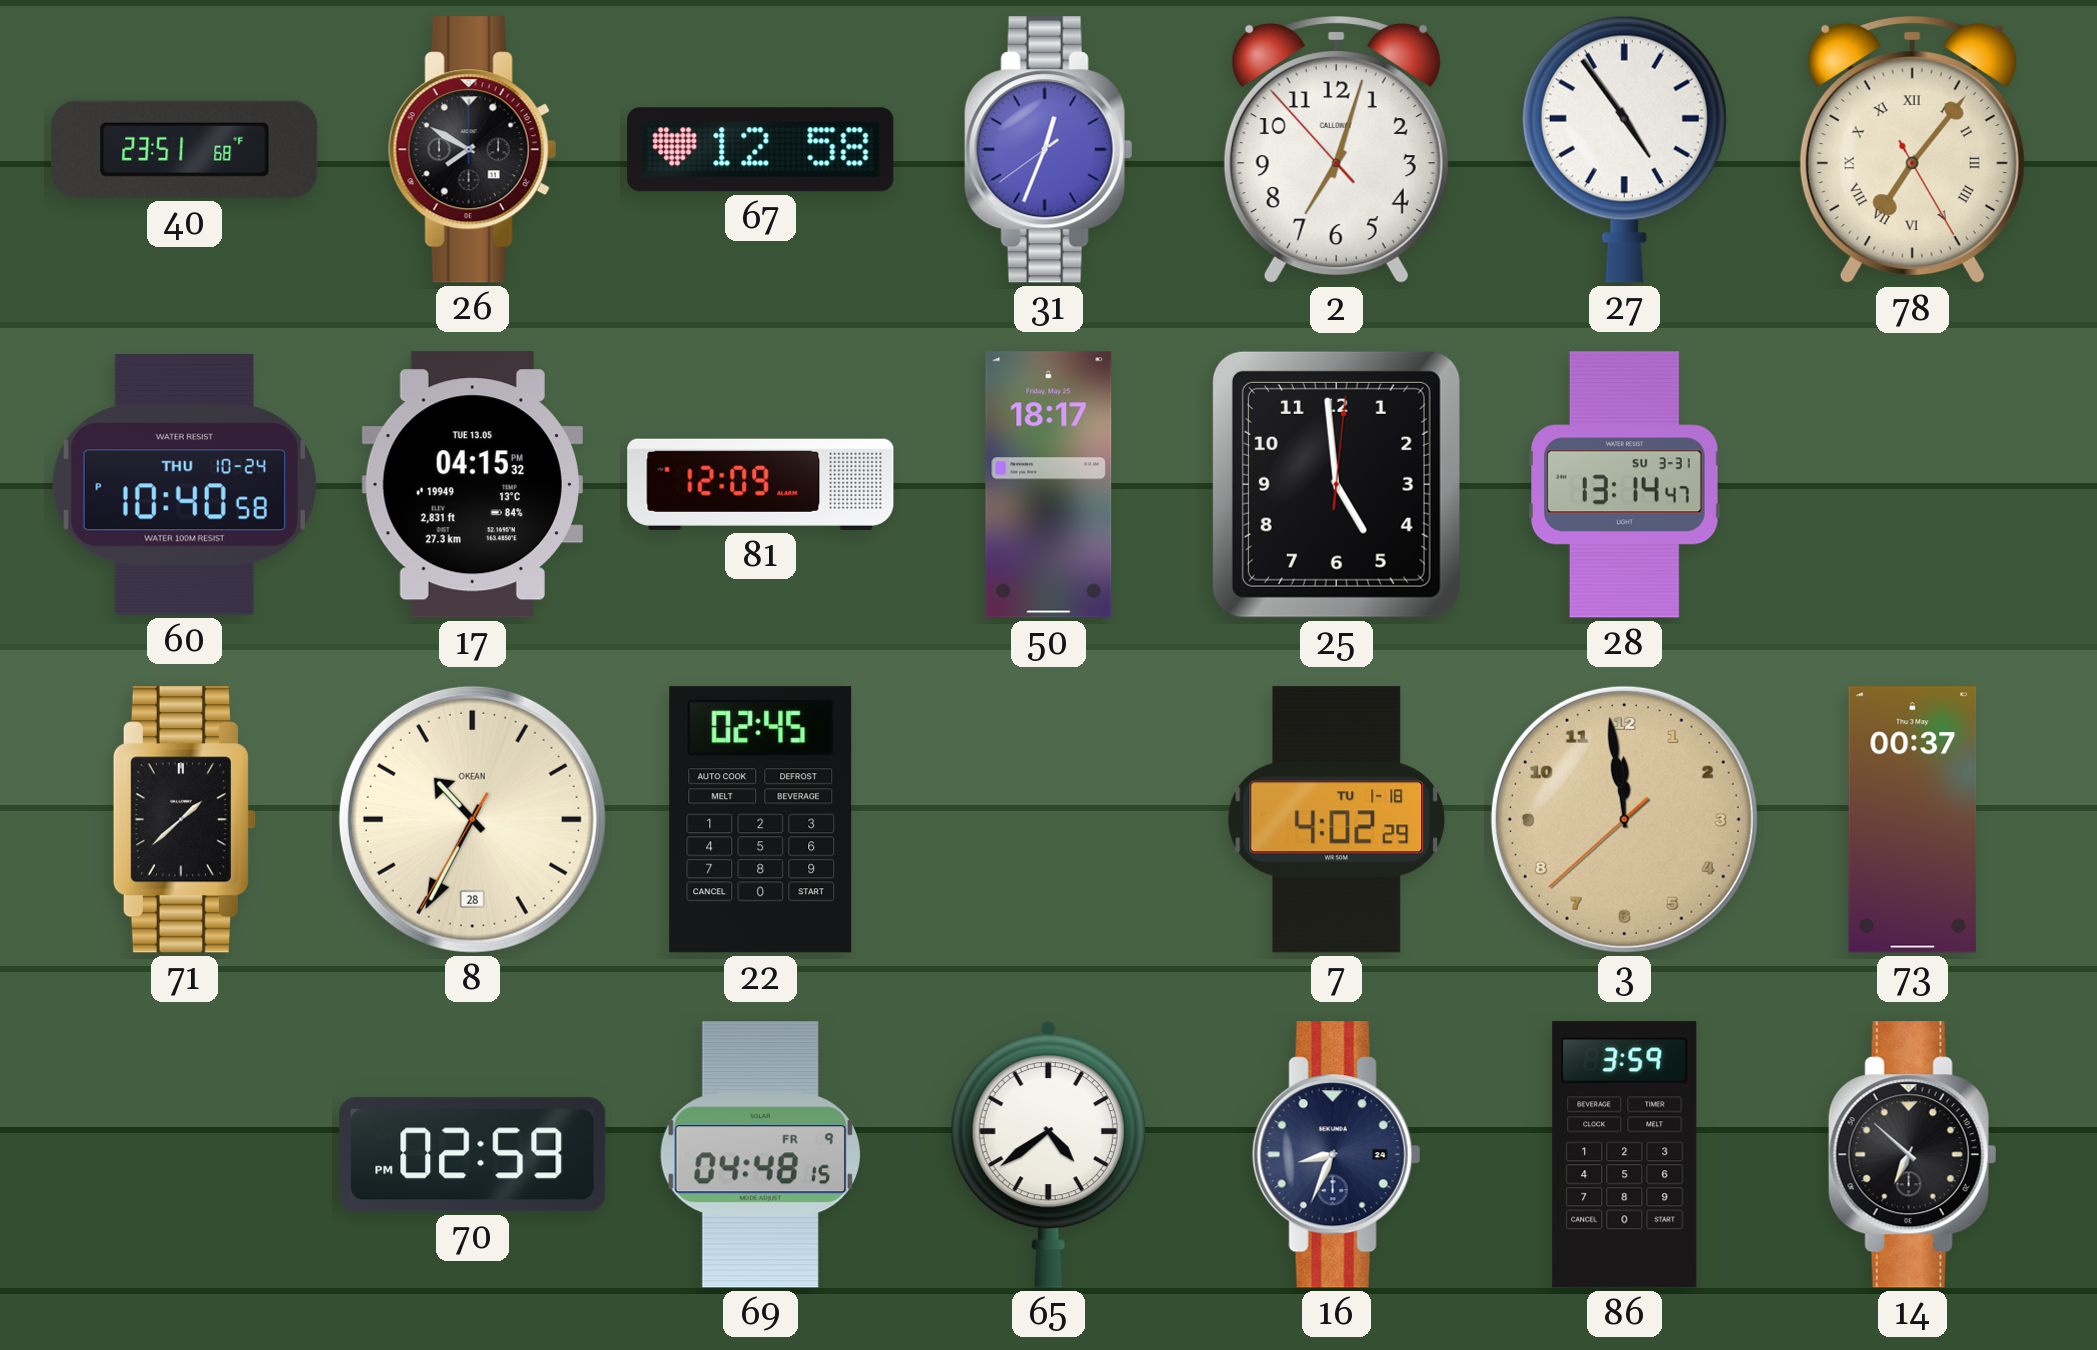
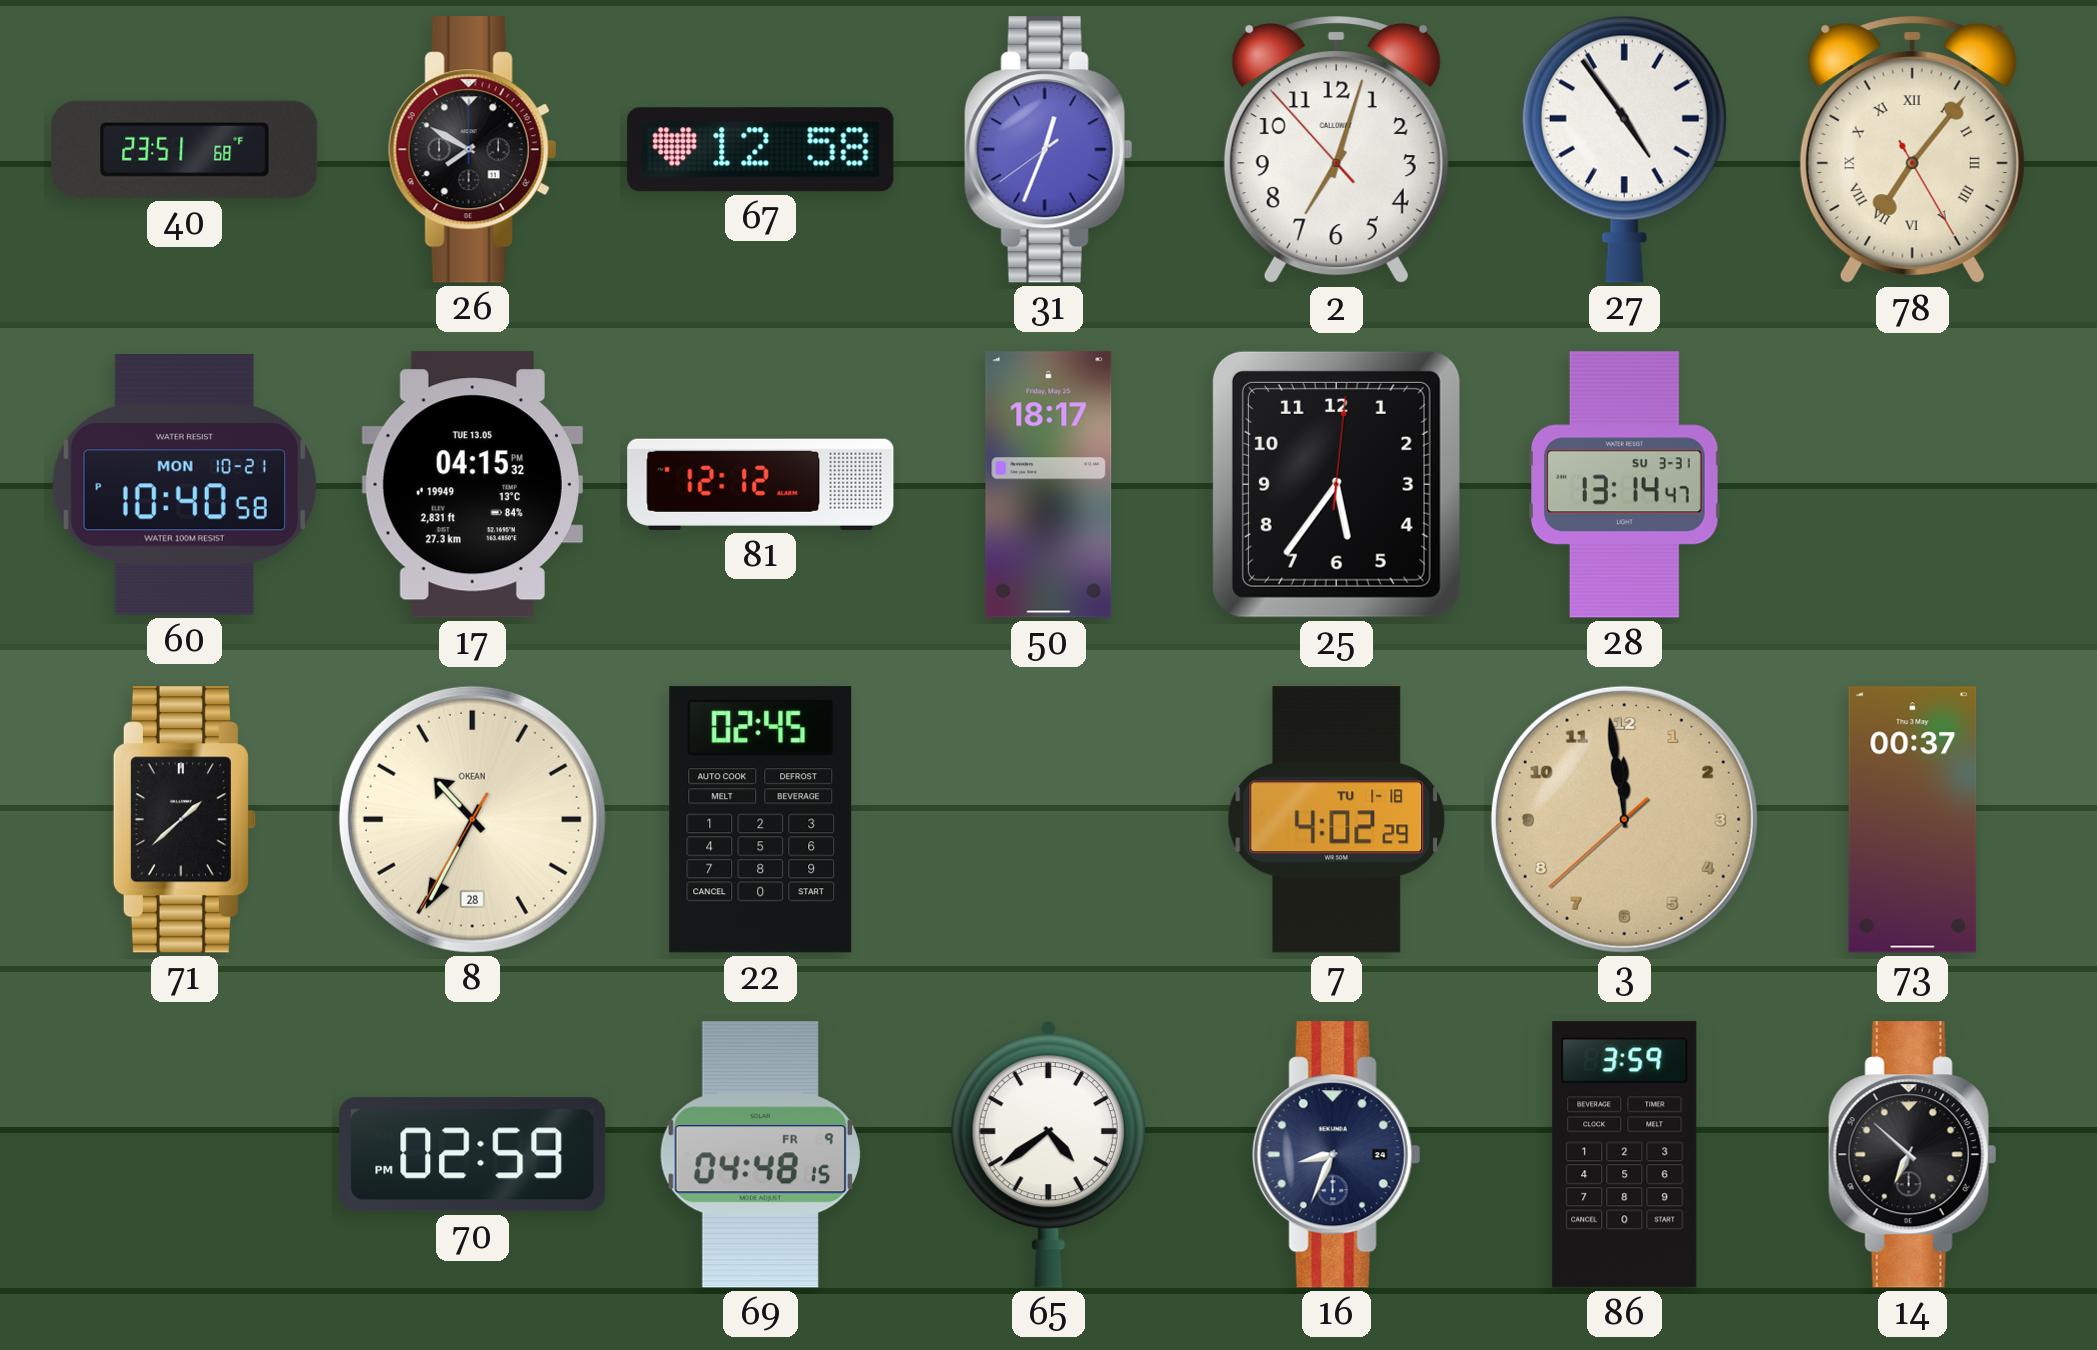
60 date: THU 10-24 -> MON 10-21 (184, 485)
81: 12:09 -> 12:12 (761, 484)
25: 4:59 -> 5:36 (1336, 484)
